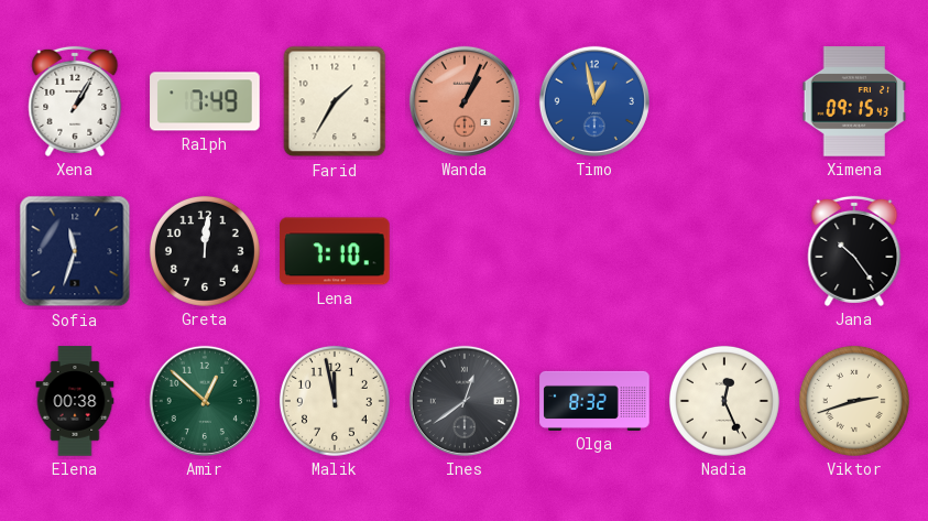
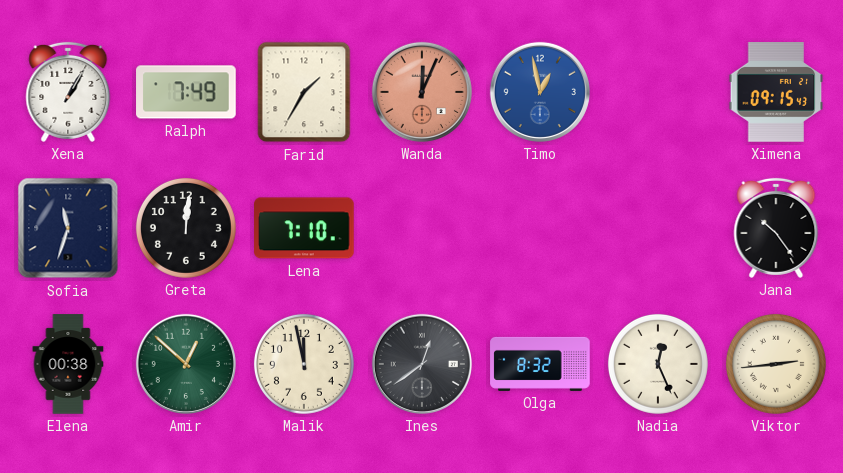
Wanda: 1:04 -> 12:04 (422, 92)
Viktor: 2:42 -> 2:44 (776, 364)
